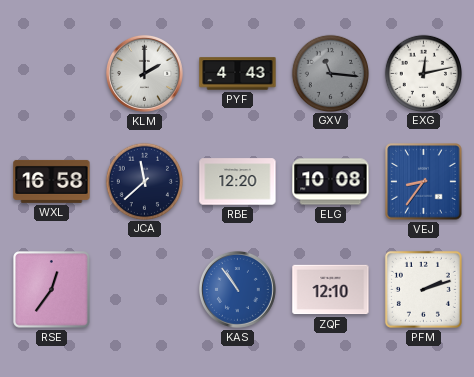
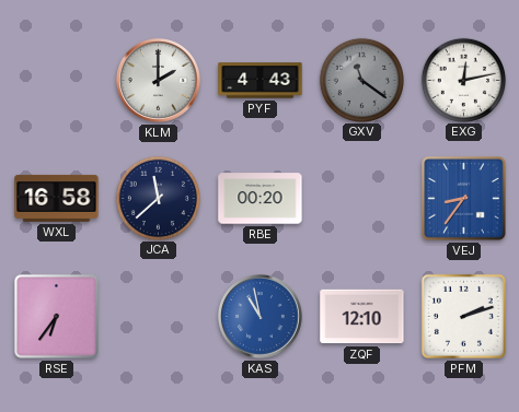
GXV: 11:16 -> 11:21 (361, 80)
RBE: 12:20 -> 00:20 (261, 199)
ELG: 10:08 -> none (331, 182)
RSE: 12:36 -> 6:36 (57, 317)
KAS: 10:54 -> 10:58 (259, 316)
